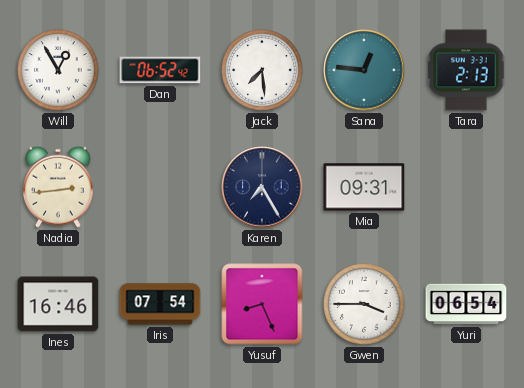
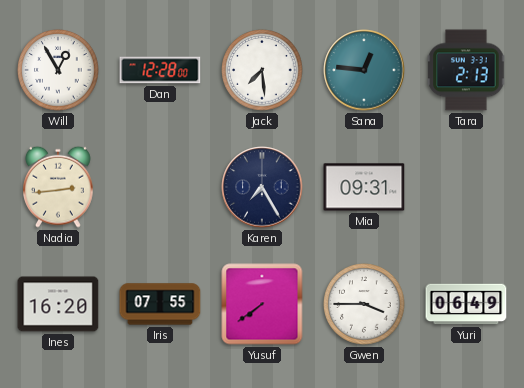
Dan: 06:52 -> 12:28 (160, 70)
Ines: 16:46 -> 16:20 (58, 304)
Iris: 07:54 -> 07:55 (160, 304)
Yusuf: 8:26 -> 7:39 (262, 304)
Yuri: 06:54 -> 06:49 (466, 304)
